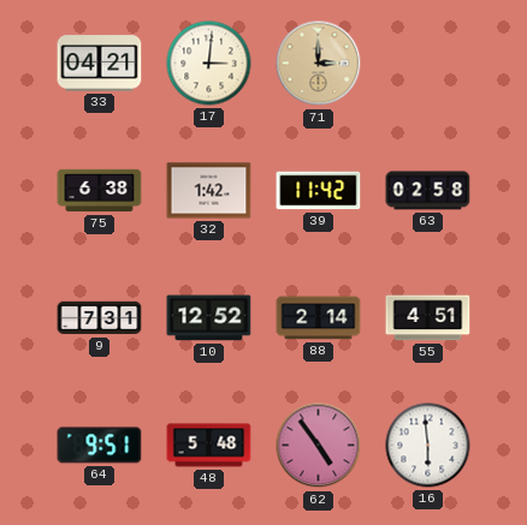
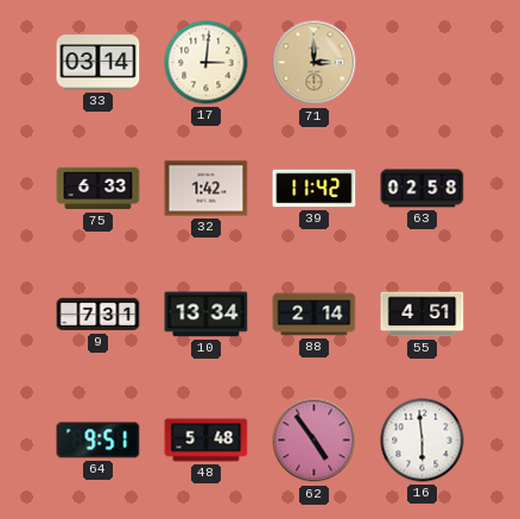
33: 04:21 -> 03:14 (99, 63)
75: 6:38 -> 6:33 (99, 189)
10: 12:52 -> 13:34 (207, 315)
